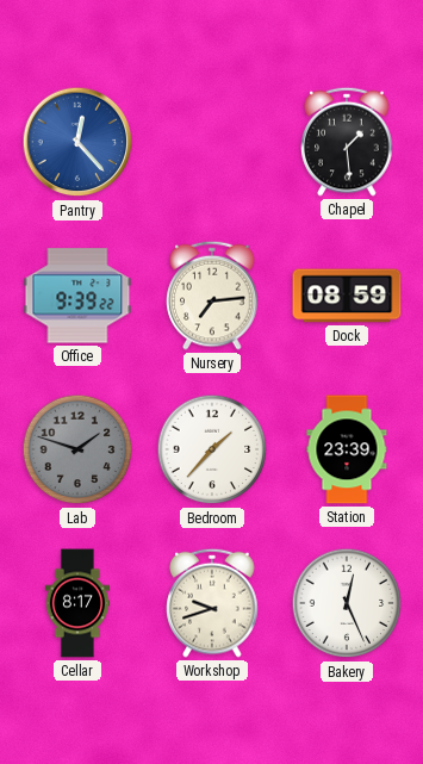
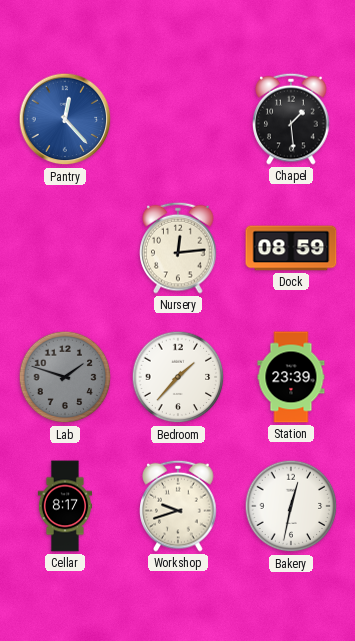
Office: 9:39 -> none (77, 296)
Nursery: 7:14 -> 12:14 (178, 248)
Bakery: 12:26 -> 12:32 (291, 506)
